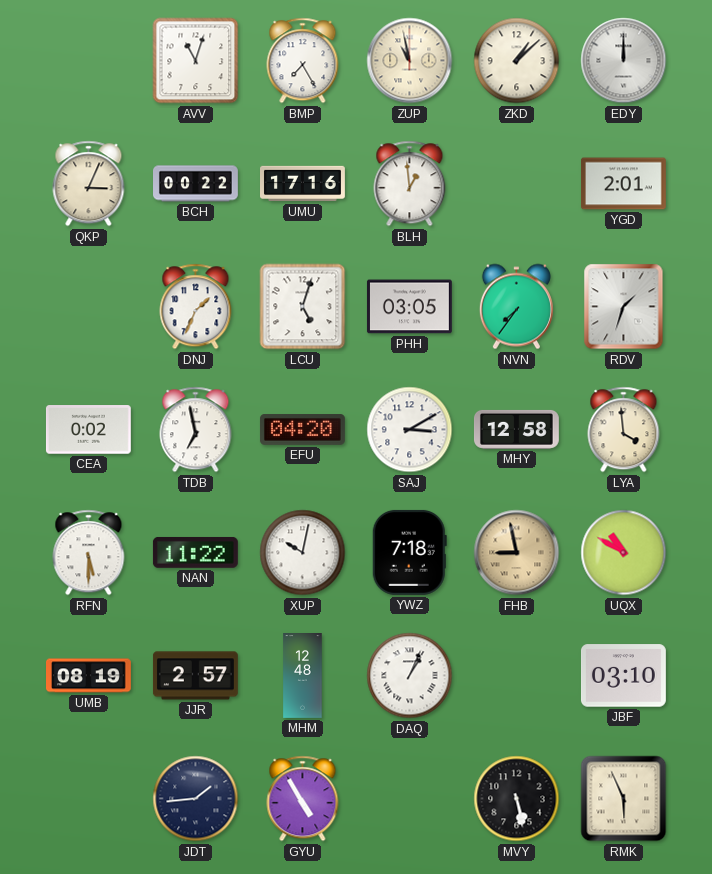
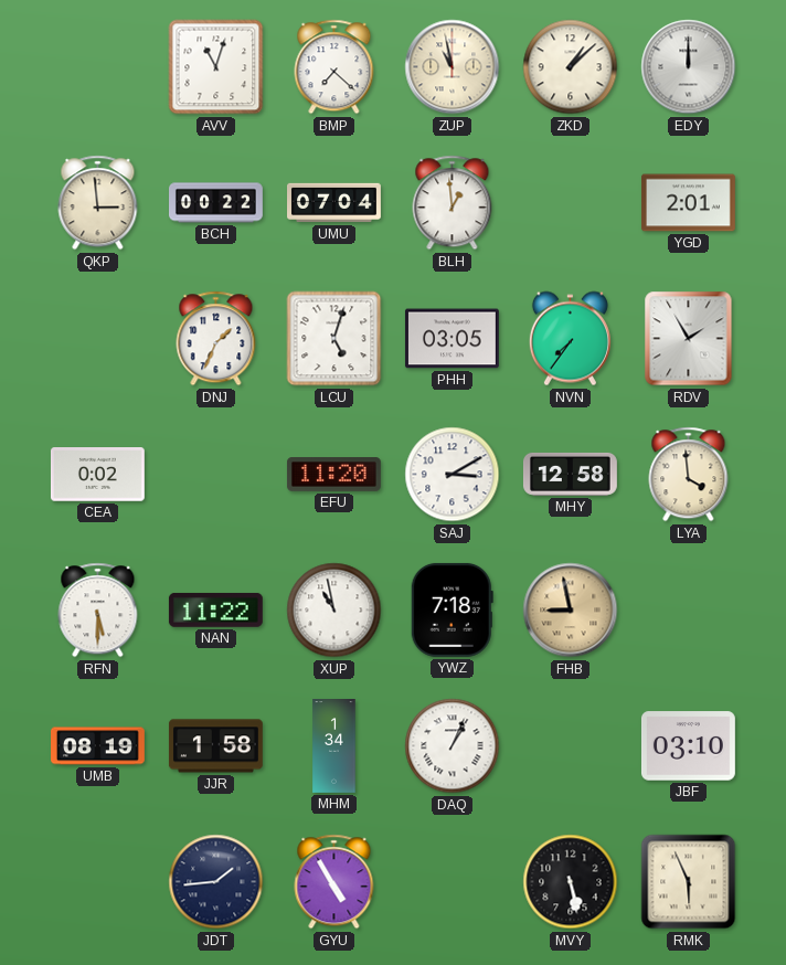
BMP: 7:25 -> 7:22 (334, 67)
QKP: 3:04 -> 2:59 (98, 203)
UMU: 17:16 -> 07:04 (334, 203)
RDV: 1:33 -> 1:55 (689, 339)
TDB: 6:58 -> none (196, 430)
EFU: 04:20 -> 11:20 (333, 475)
XUP: 10:02 -> 10:58 (334, 611)
UQX: 10:50 -> none (624, 553)
JJR: 2:57 -> 1:58 (215, 746)
MHM: 12:48 -> 1:34 (334, 746)
